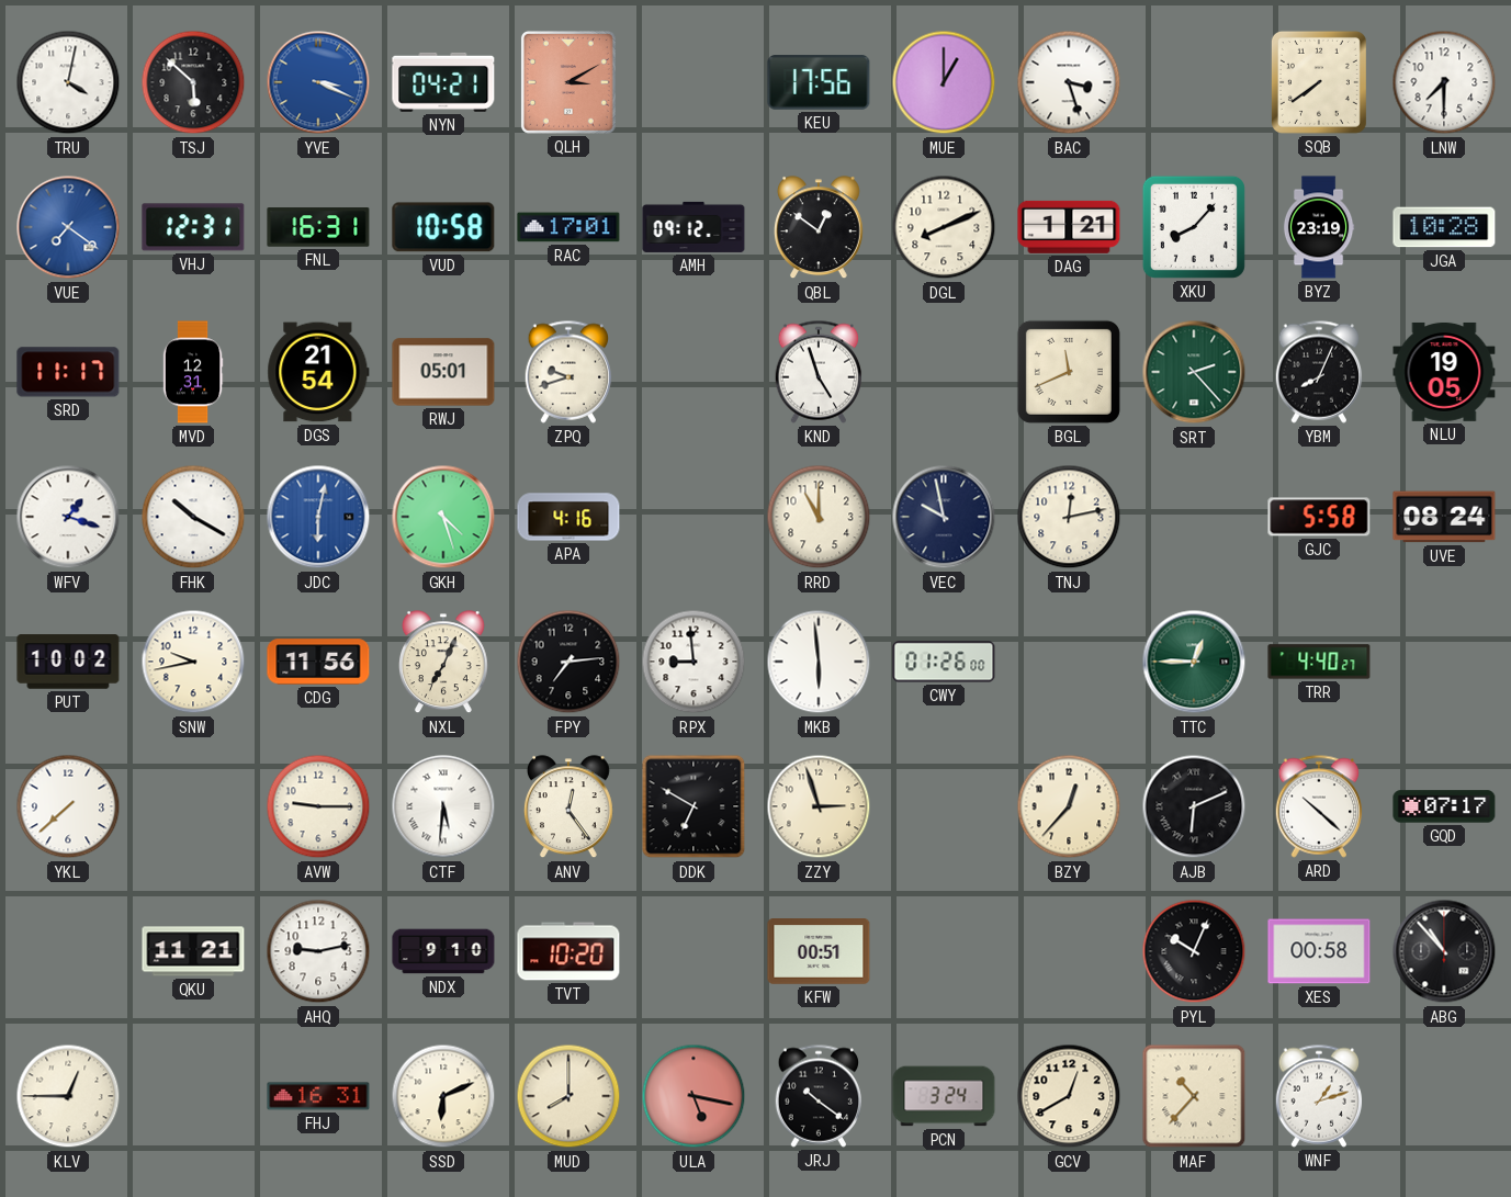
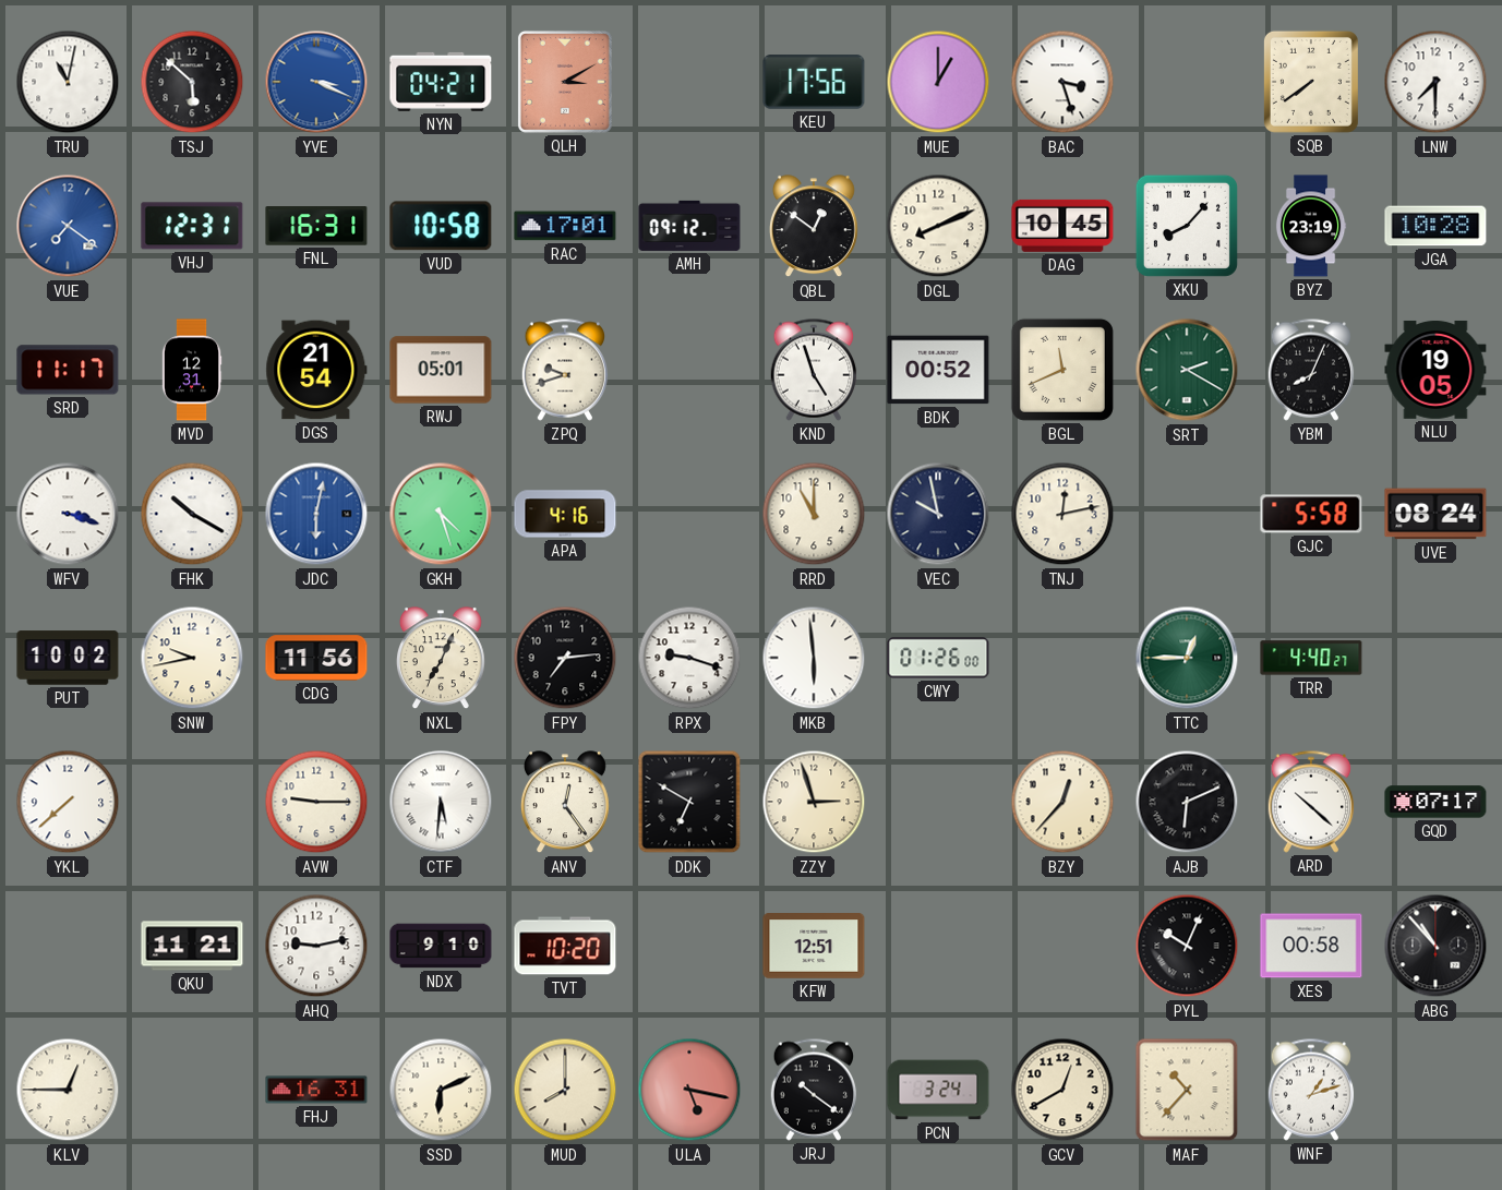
TRU: 4:02 -> 11:02 (68, 82)
DAG: 1:21 -> 10:45 (1062, 226)
BDK: none -> 00:52 (938, 370)
SRT: 2:23 -> 2:20 (1187, 370)
WFV: 1:18 -> 3:18 (68, 514)
RPX: 8:59 -> 9:18 (689, 658)
KFW: 00:51 -> 12:51 (814, 947)
